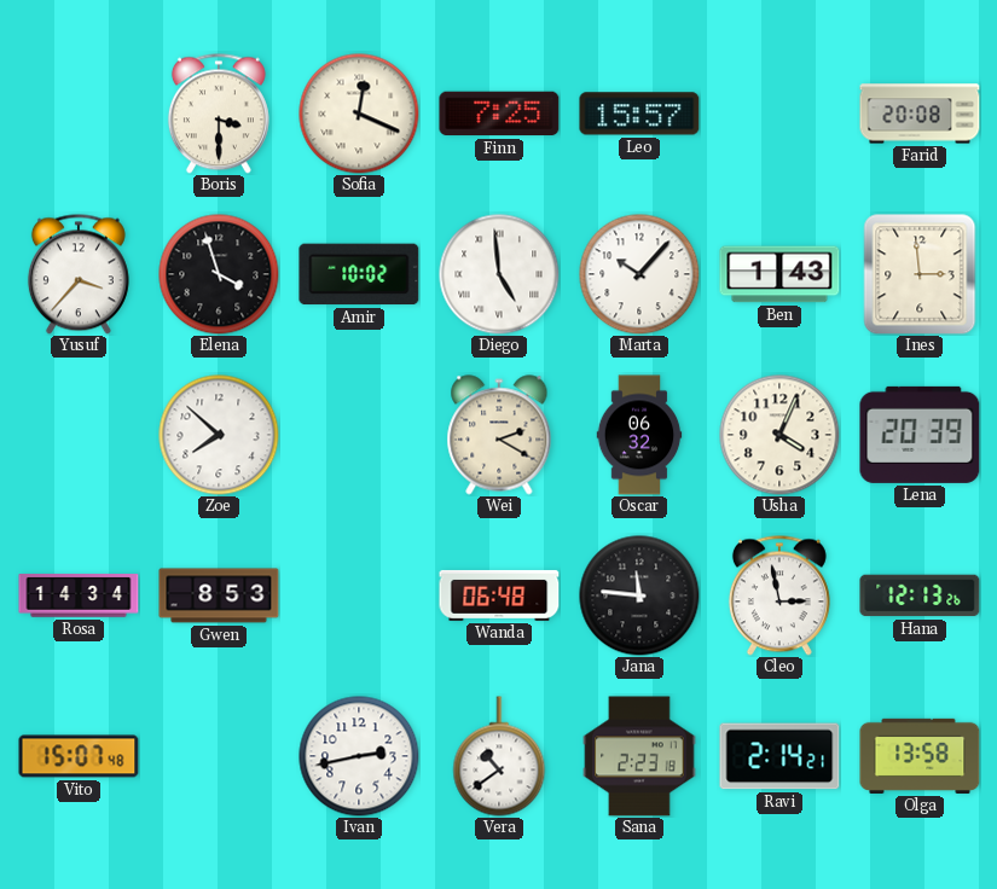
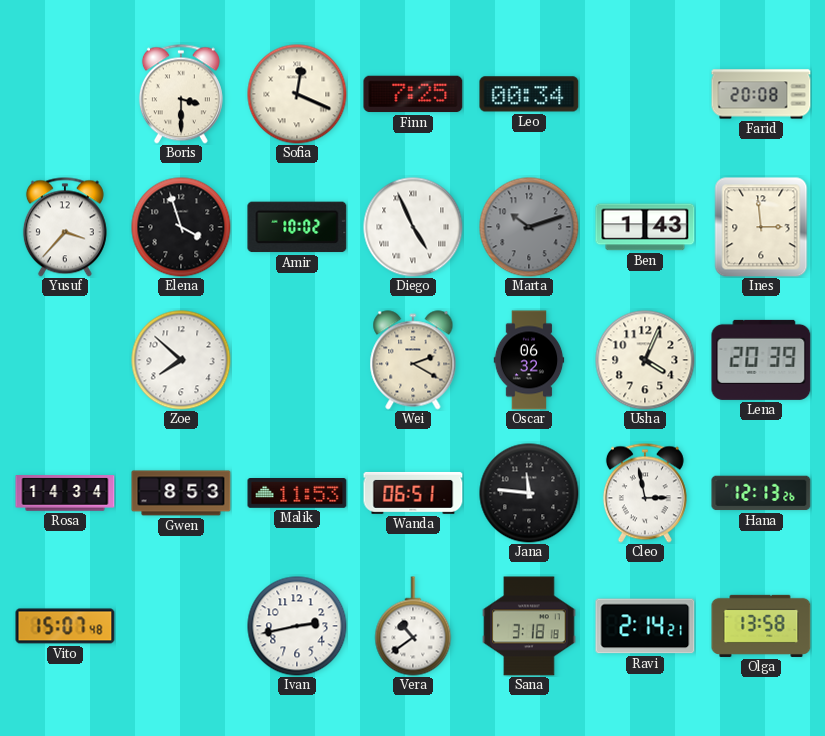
Leo: 15:57 -> 00:34 (529, 94)
Diego: 4:59 -> 4:56 (413, 227)
Marta: 10:07 -> 10:12 (529, 227)
Marta dial: white -> grey (529, 227)
Malik: none -> 11:53 (297, 494)
Wanda: 06:48 -> 06:51 (413, 493)
Sana: 2:23 -> 3:18 (529, 626)
